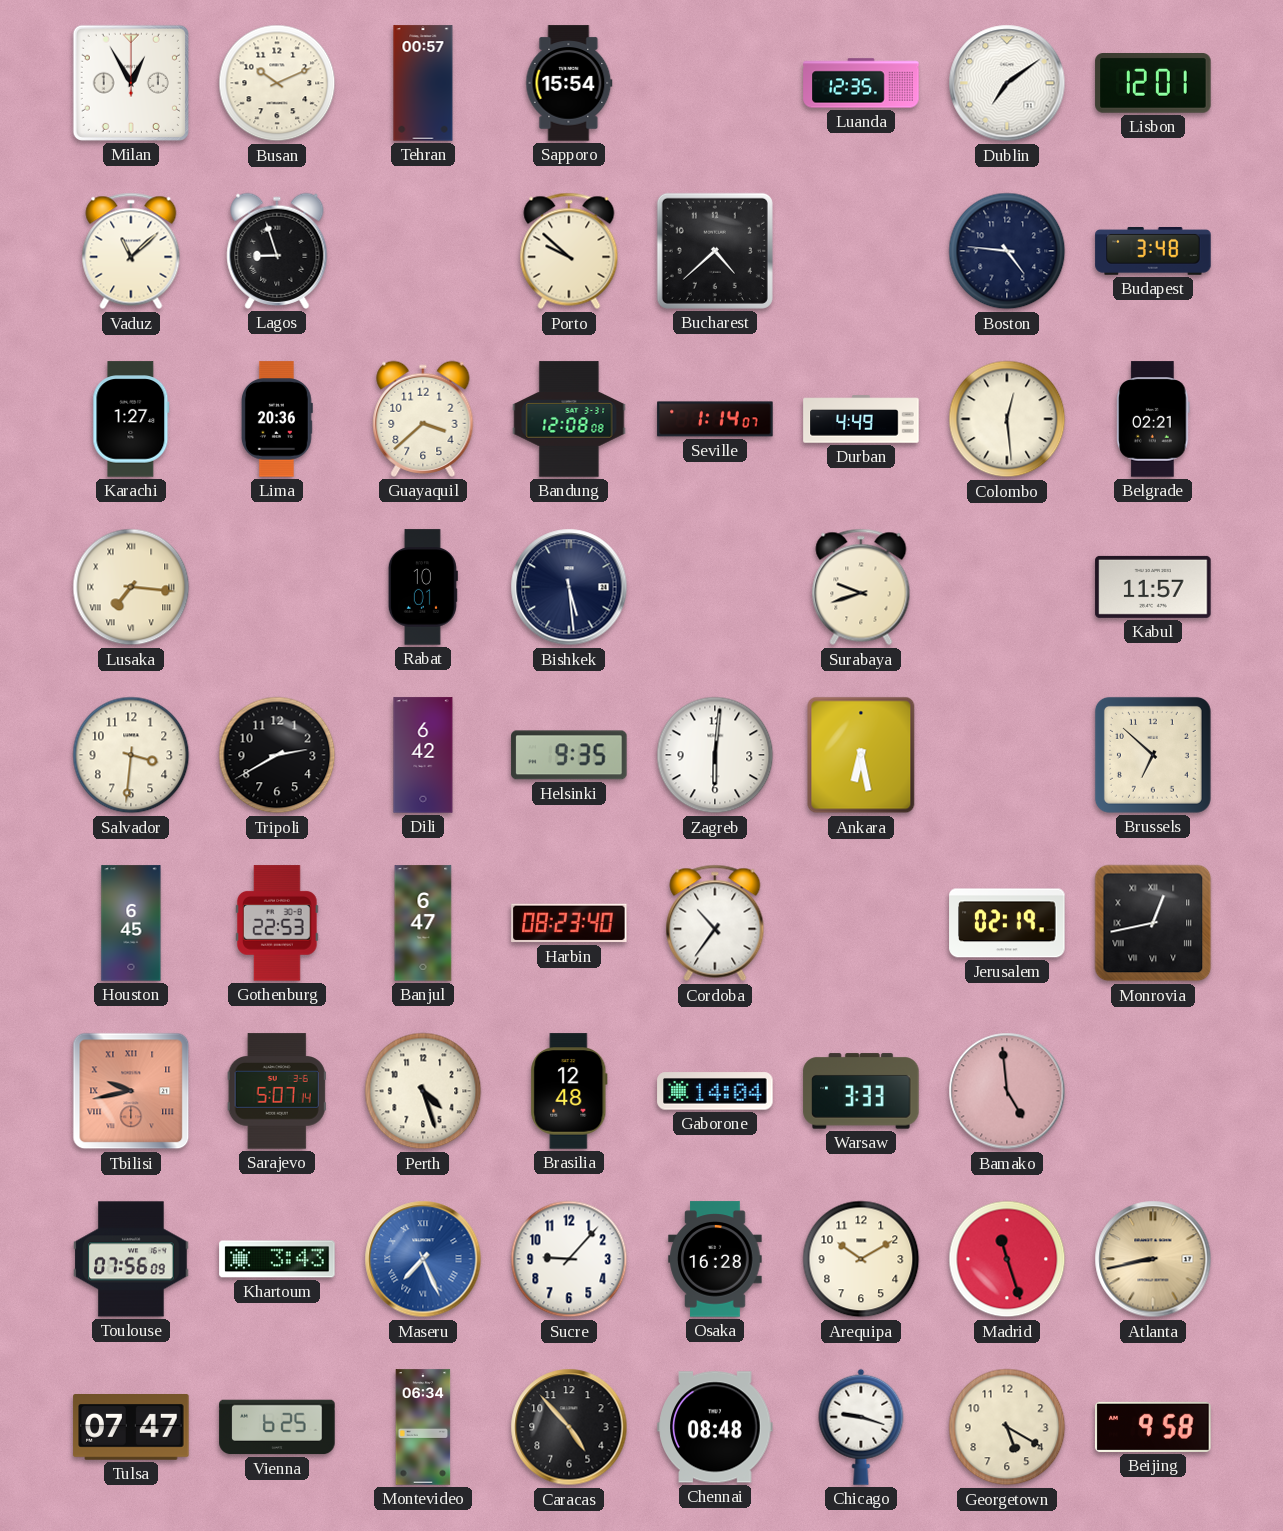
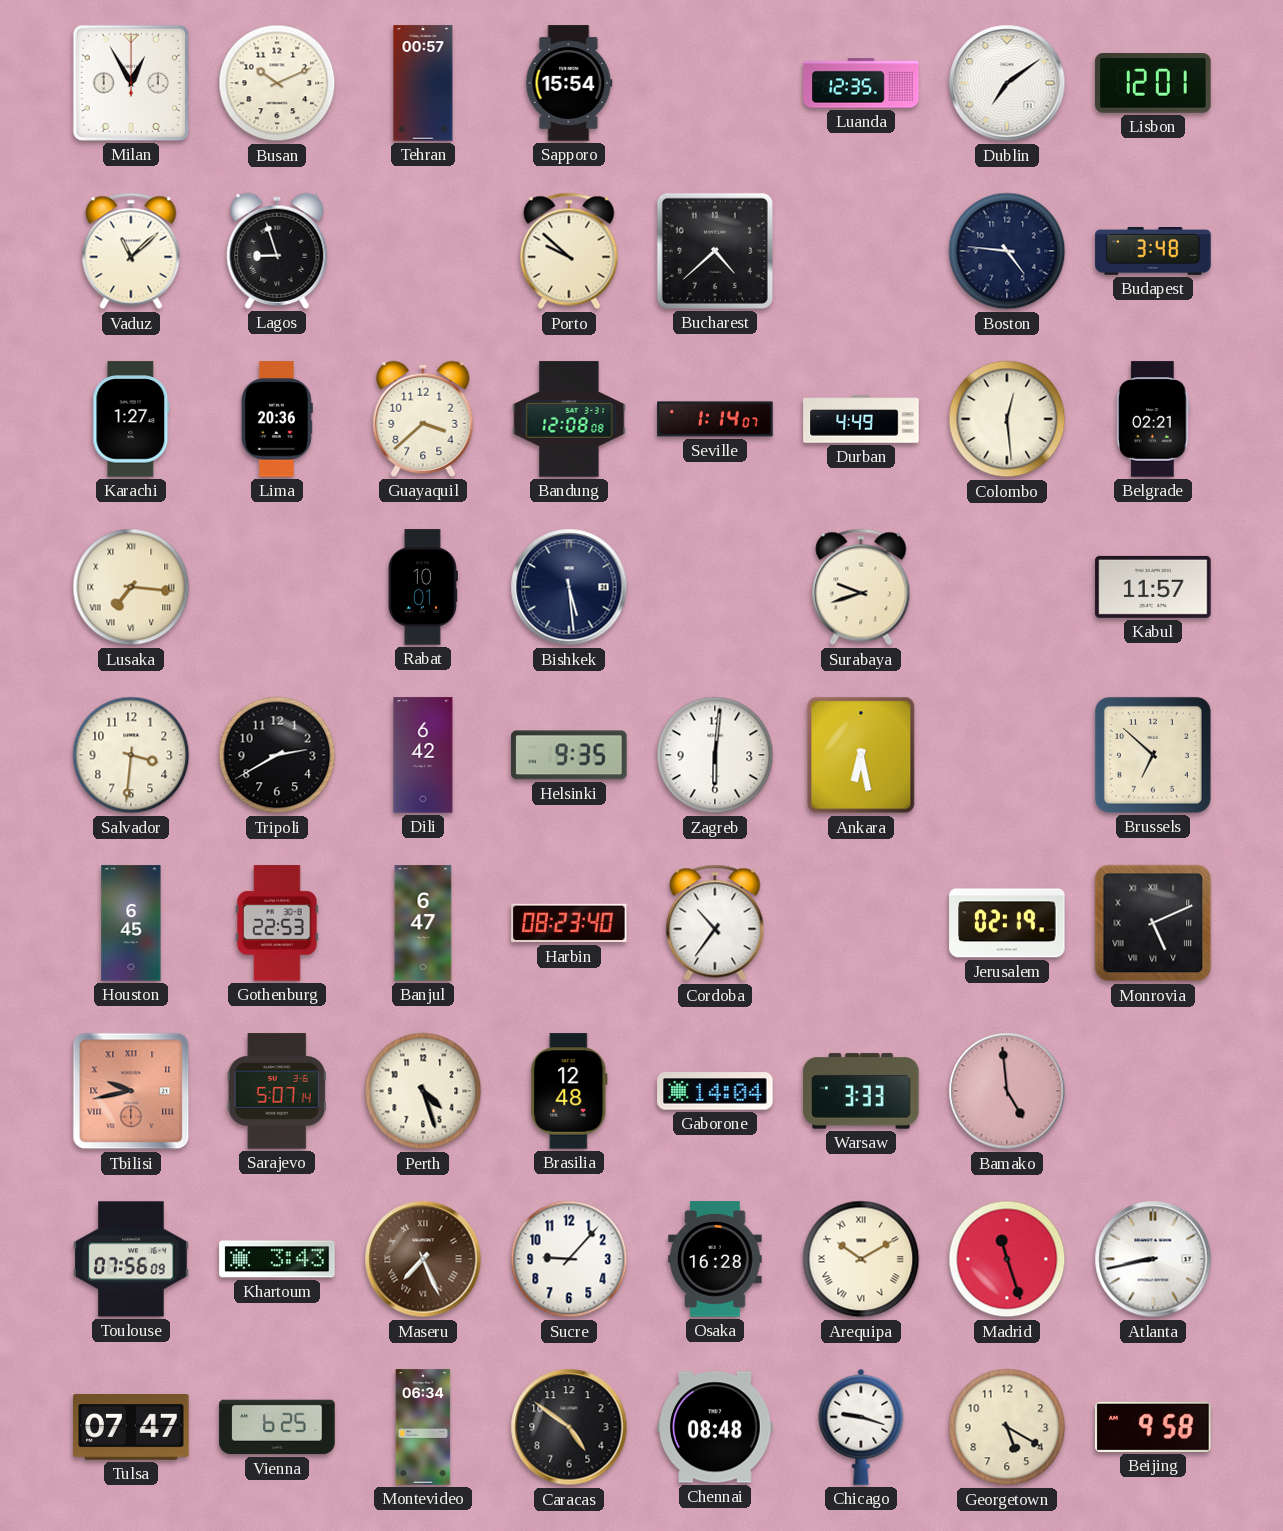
Monrovia: 12:43 -> 5:11 (1153, 923)
Maseru dial: blue -> brown (423, 1259)
Arequipa numerals: Arabic -> Roman (861, 1259)
Atlanta dial: champagne -> white (1153, 1259)
Caracas: 4:53 -> 4:51 (569, 1427)
